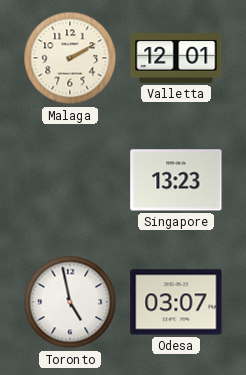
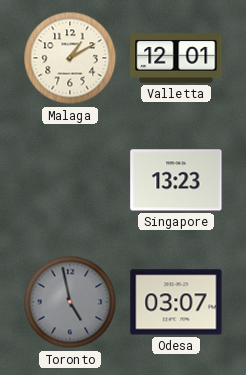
Malaga: 2:10 -> 1:10 (70, 58)
Toronto dial: white -> grey (70, 302)
